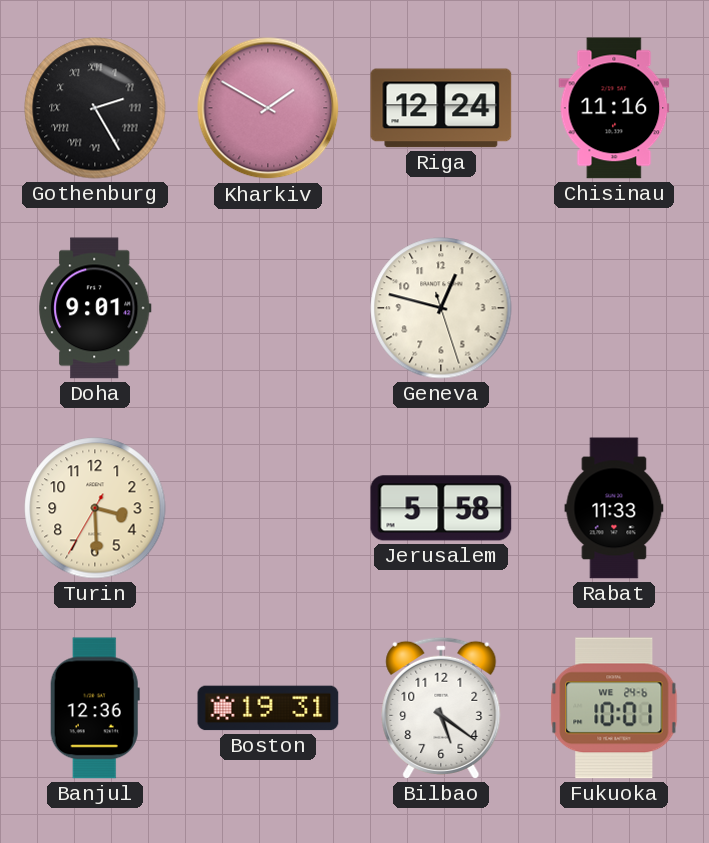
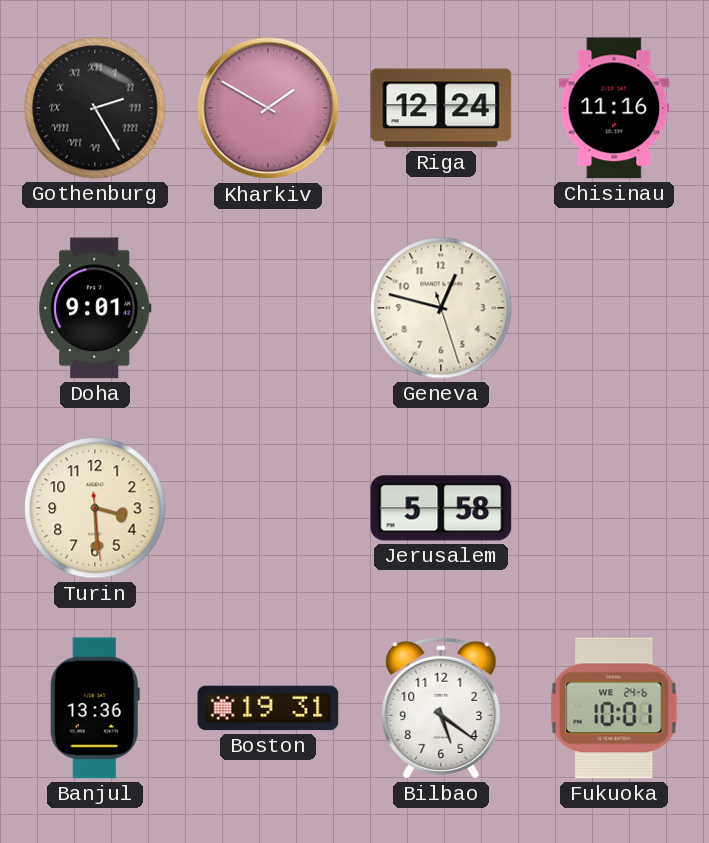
Turin: 3:29:35 -> 3:29:29 (95, 508)
Rabat: 11:33 -> none (614, 508)
Banjul: 12:36 -> 13:36 (95, 708)
